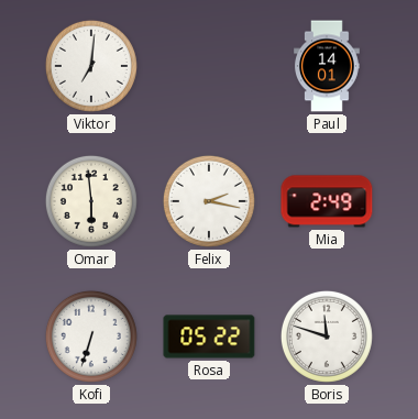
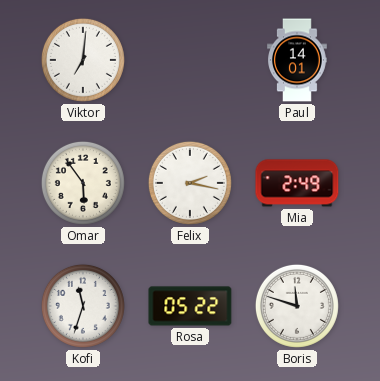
Omar: 5:59 -> 5:54 (83, 183)
Kofi: 6:33 -> 11:33 (83, 306)
